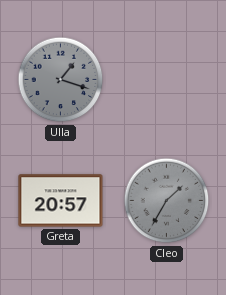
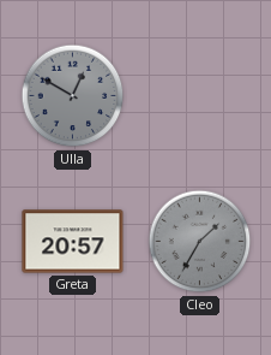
Ulla: 1:18 -> 12:50 (73, 96)
